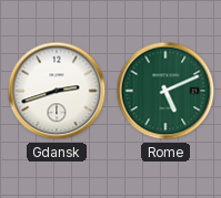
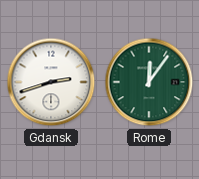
Rome: 5:11 -> 12:06 (149, 82)
